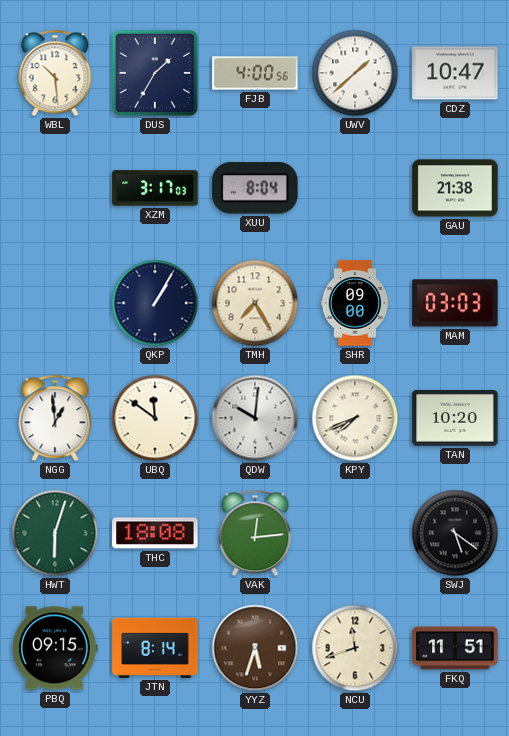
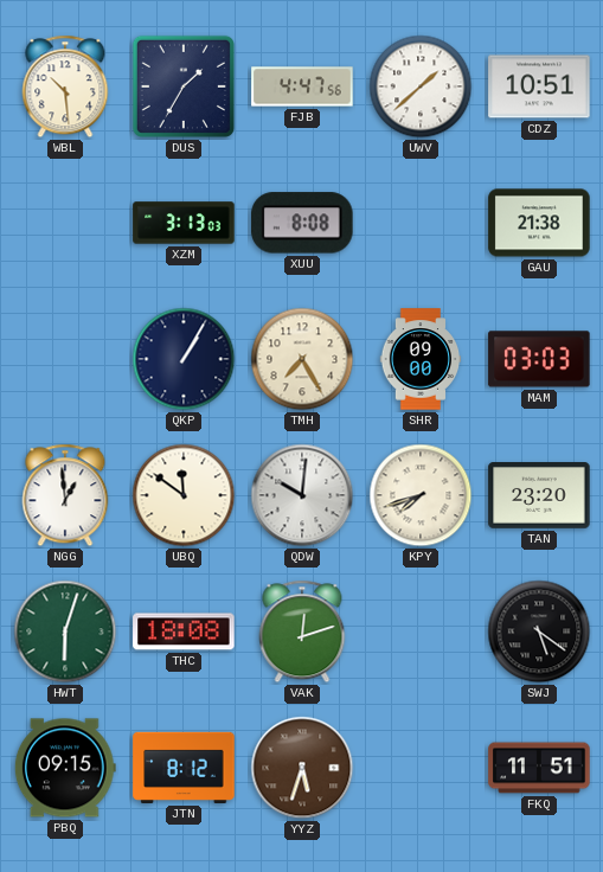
FJB: 4:00 -> 4:47 (302, 86)
CDZ: 10:47 -> 10:51 (539, 86)
XZM: 3:17 -> 3:13 (184, 223)
XUU: 8:04 -> 8:08 (302, 223)
KPY: 7:41 -> 7:42 (421, 495)
TAN: 10:20 -> 23:20 (539, 496)
VAK: 12:14 -> 12:12 (302, 631)
JTN: 8:14 -> 8:12 (184, 768)
NCU: 11:42 -> none (355, 648)
